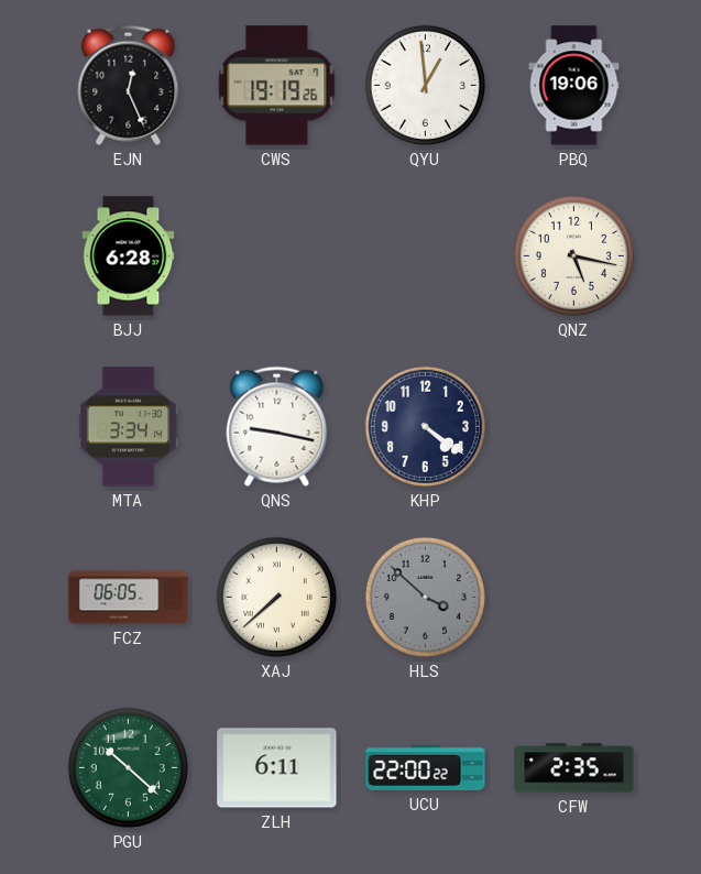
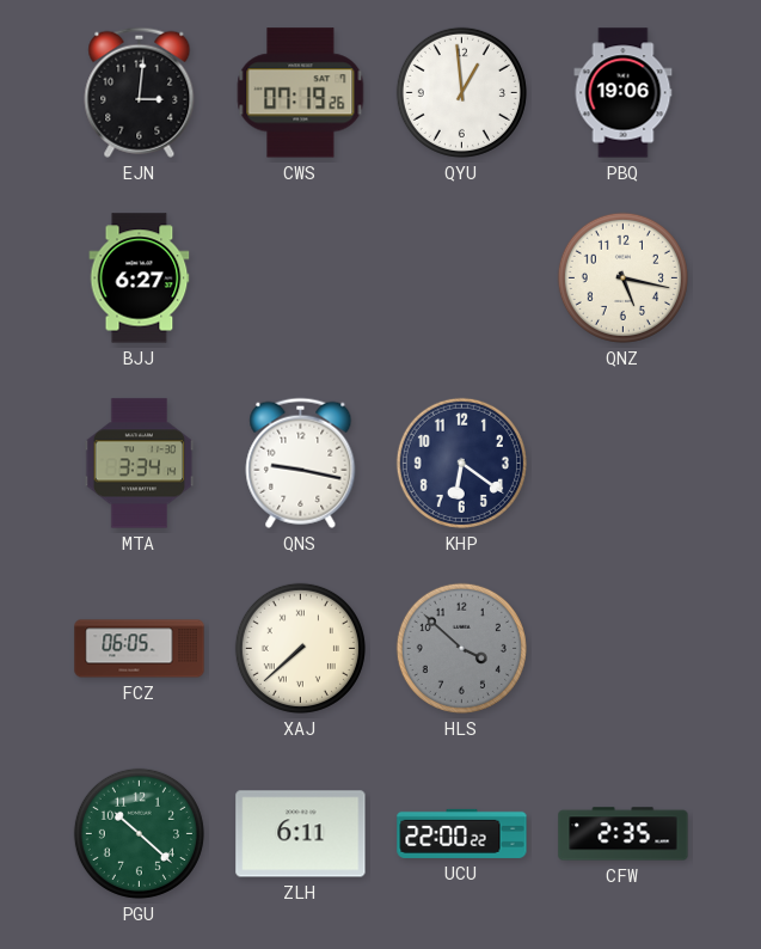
EJN: 12:26 -> 3:01 (140, 92)
CWS: 19:19 -> 07:19 (301, 93)
BJJ: 6:28 -> 6:27 (140, 278)
KHP: 4:21 -> 6:21 (461, 463)
